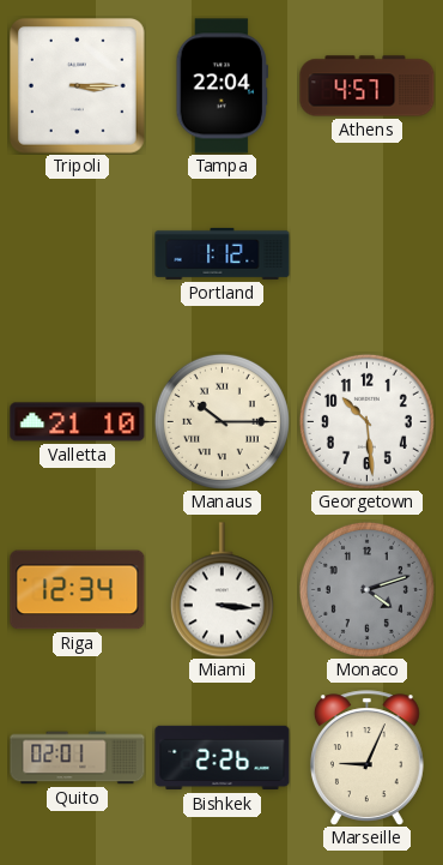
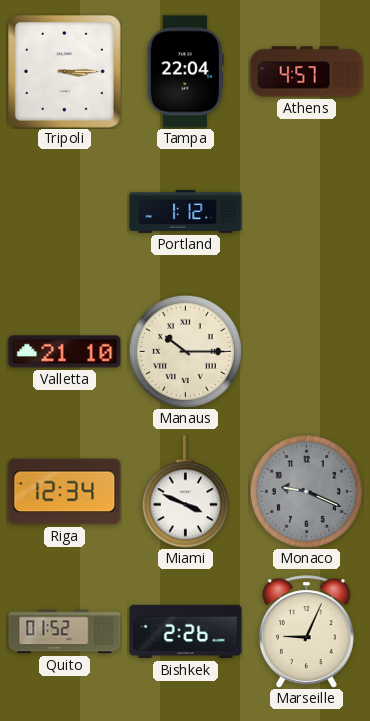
Georgetown: 10:29 -> none (366, 421)
Miami: 3:16 -> 3:49 (185, 492)
Monaco: 4:12 -> 9:19 (306, 491)
Quito: 02:01 -> 01:52 (65, 632)
